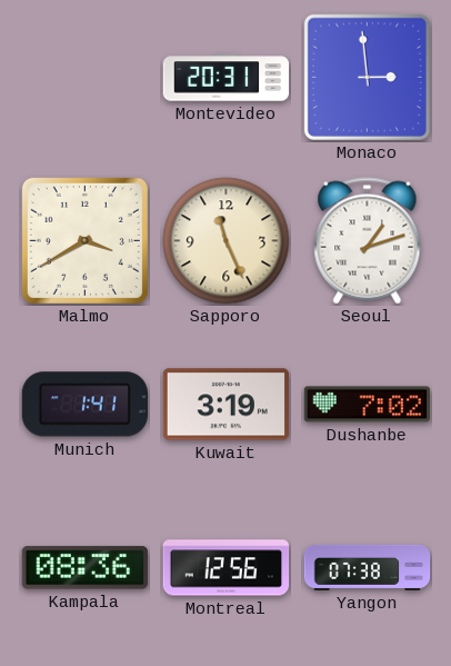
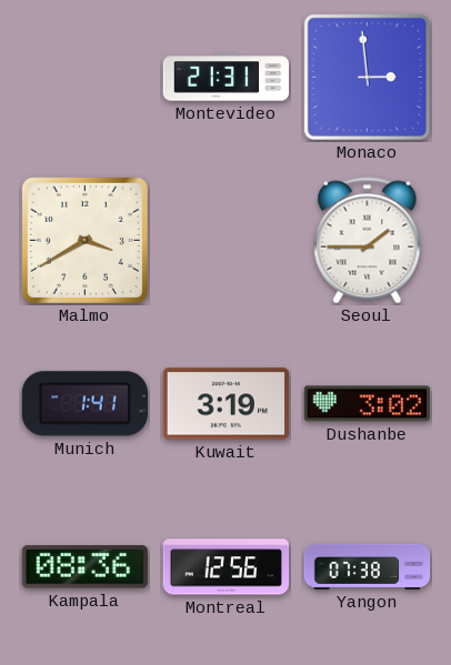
Montevideo: 20:31 -> 21:31 (227, 78)
Sapporo: 11:26 -> none (227, 241)
Seoul: 1:12 -> 1:45 (368, 241)
Dushanbe: 7:02 -> 3:02 (367, 404)
